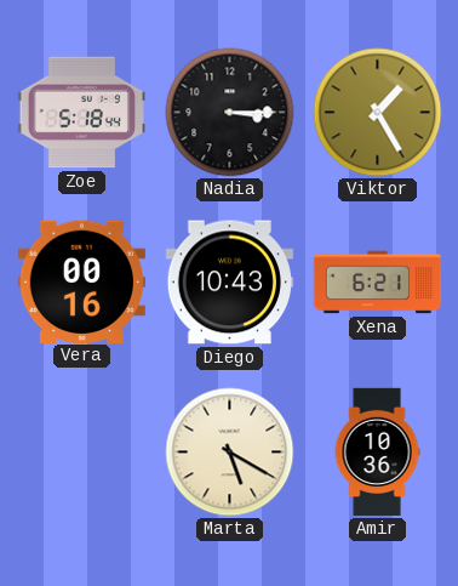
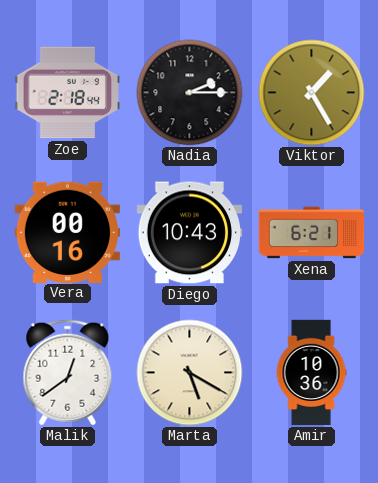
Zoe: 5:18 -> 2:18 (68, 93)
Nadia: 3:15 -> 2:15 (190, 93)
Malik: none -> 12:39 (68, 373)
